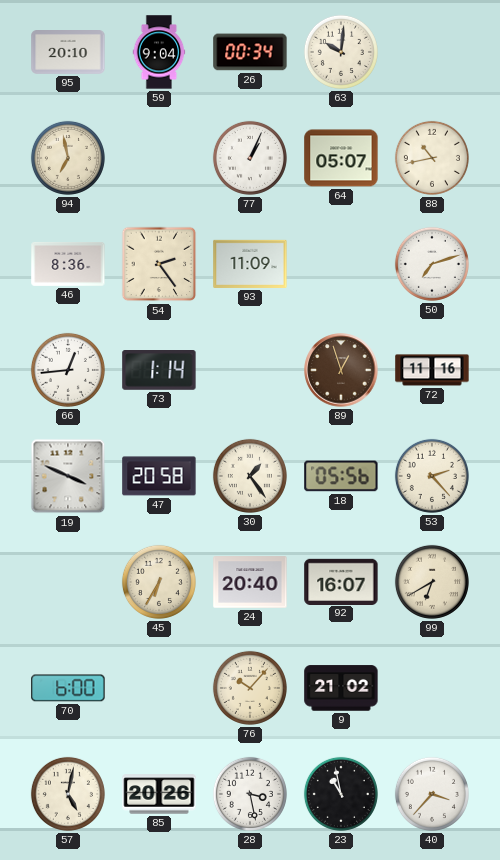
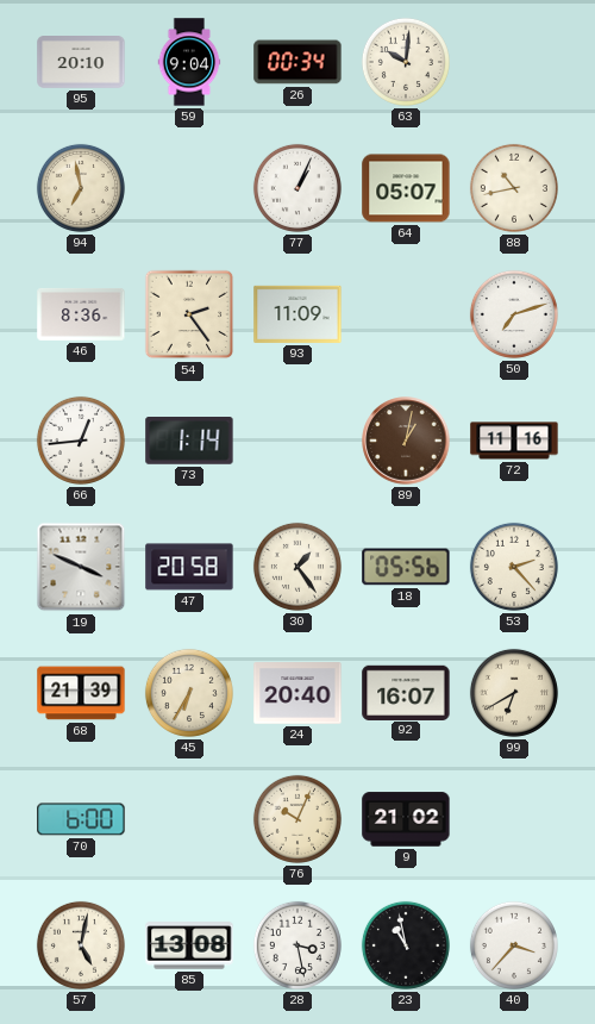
89: 12:57 -> 1:02 (406, 441)
68: none -> 21:39 (81, 693)
76: 10:07 -> 10:04 (297, 819)
85: 20:26 -> 13:08 (189, 945)
